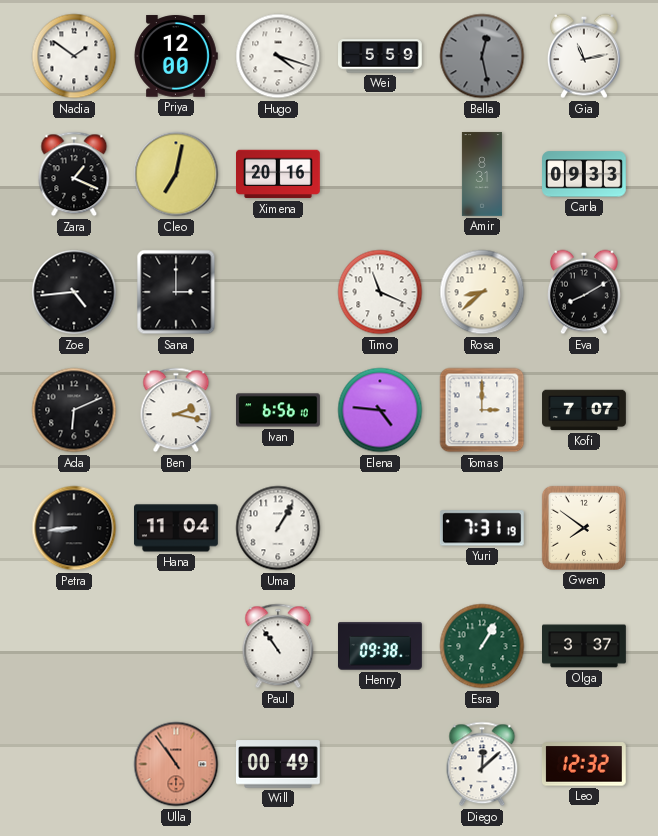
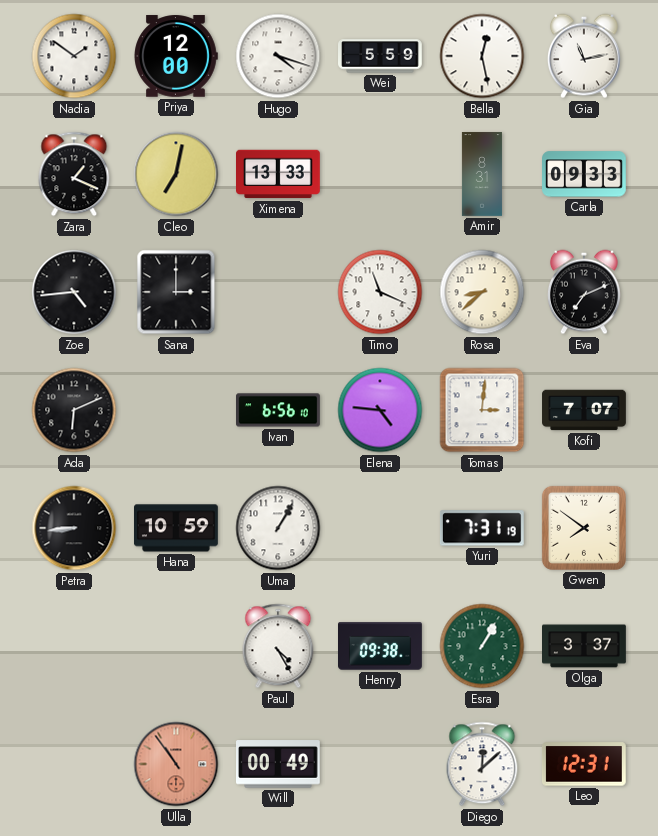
Bella dial: grey -> white (482, 56)
Ximena: 20:16 -> 13:33 (279, 174)
Eva: 8:10 -> 7:11 (584, 292)
Ben: 2:17 -> none (176, 410)
Tomas: 3:00 -> 3:01 (482, 410)
Hana: 11:04 -> 10:59 (177, 528)
Paul: 10:54 -> 4:25 (278, 646)
Leo: 12:32 -> 12:31 (584, 764)
